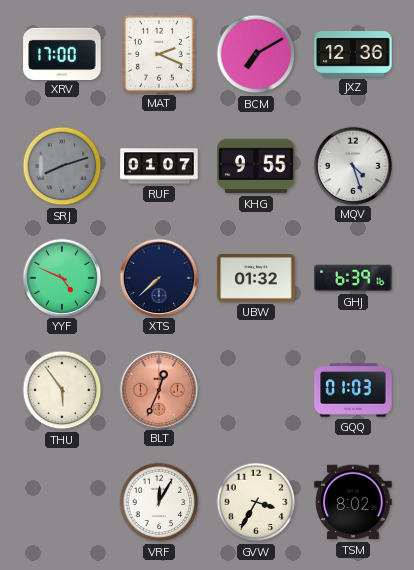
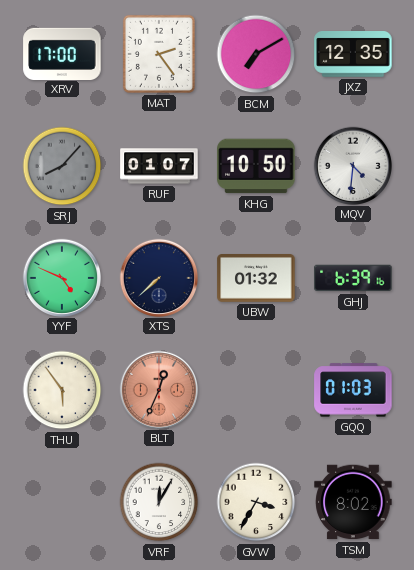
MAT: 2:19 -> 2:24 (159, 54)
JXZ: 12:36 -> 12:35 (353, 55)
SRJ: 8:12 -> 8:07 (62, 166)
KHG: 9:55 -> 10:50 (256, 166)
MQV: 4:27 -> 4:31 (352, 165)
